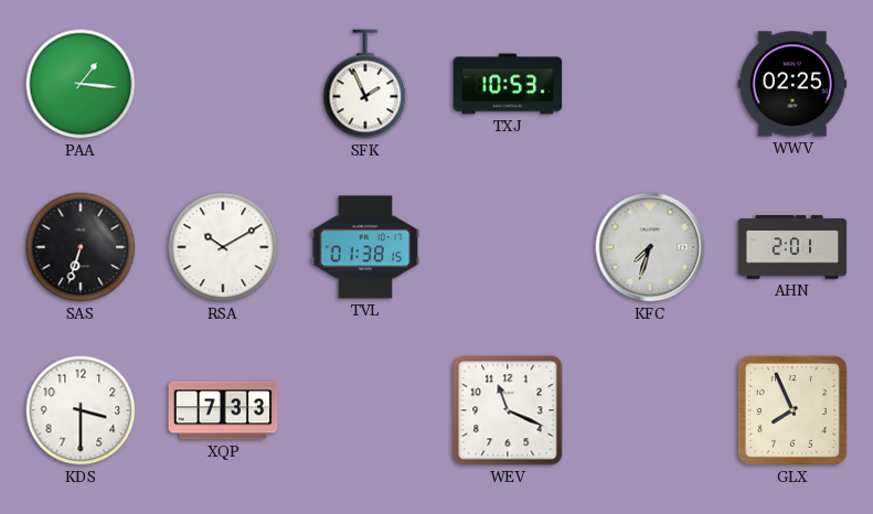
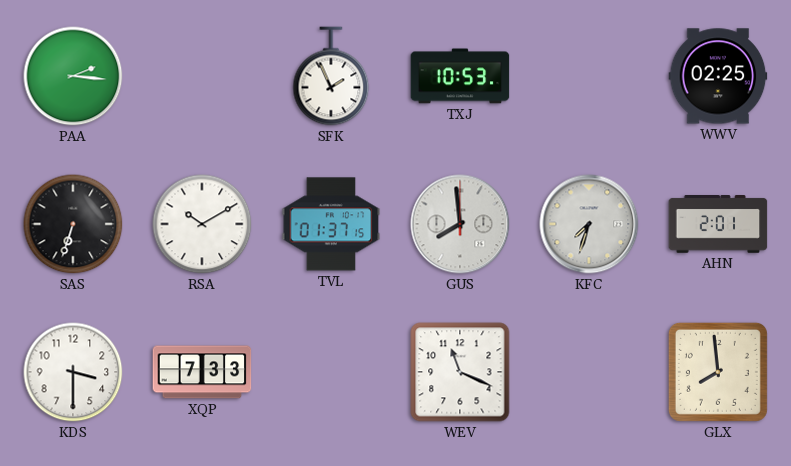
PAA: 1:16 -> 2:16 (73, 76)
TVL: 01:38 -> 01:37 (331, 224)
GUS: none -> 7:59 (460, 224)
GLX: 7:56 -> 7:59 (718, 372)
